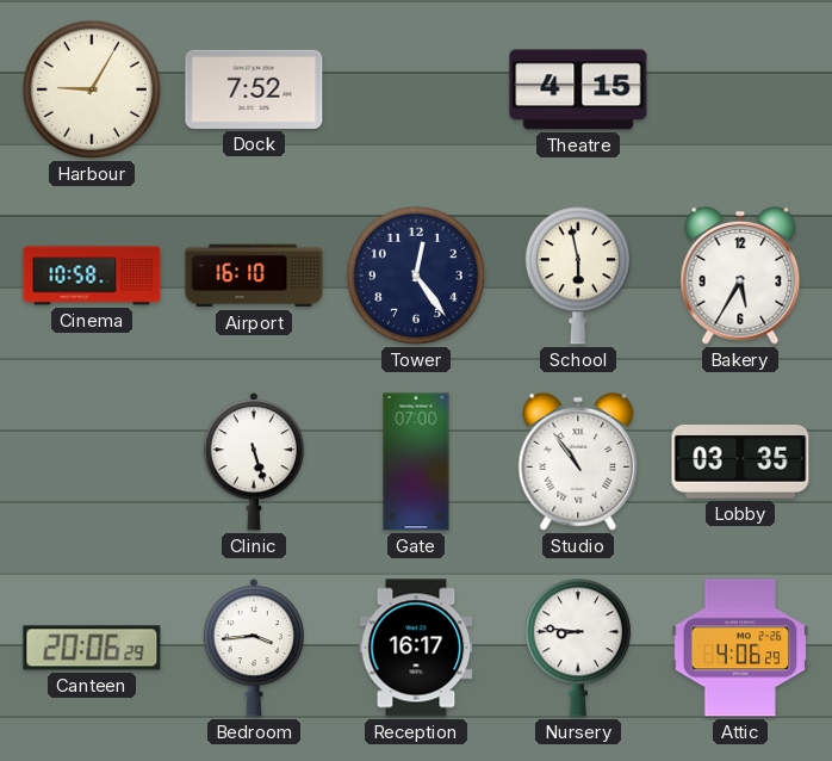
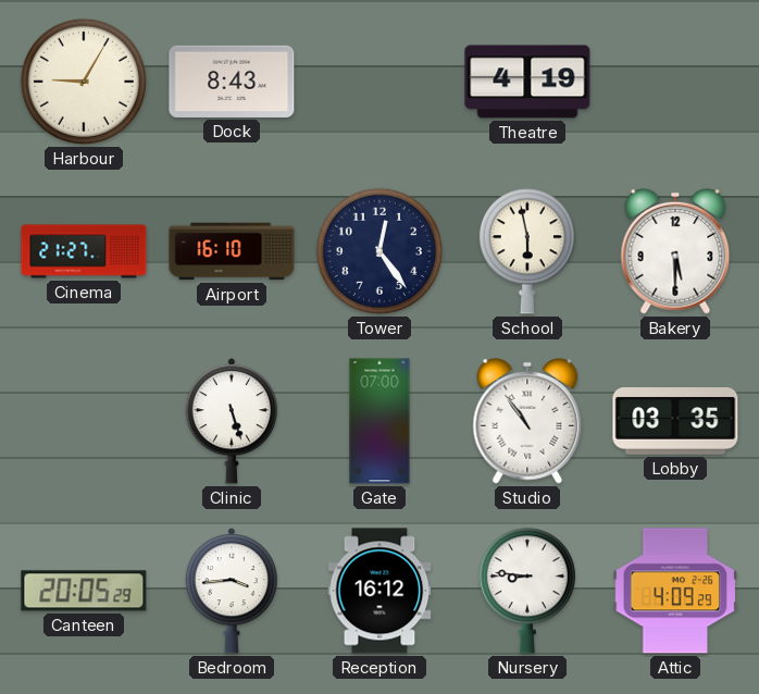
Dock: 7:52 -> 8:43 (232, 82)
Theatre: 4:15 -> 4:19 (527, 82)
Cinema: 10:58 -> 21:27 (84, 251)
Bakery: 5:35 -> 5:30 (675, 251)
Canteen: 20:06 -> 20:05 (84, 591)
Reception: 16:17 -> 16:12 (379, 591)
Attic: 4:06 -> 4:09 (675, 591)
